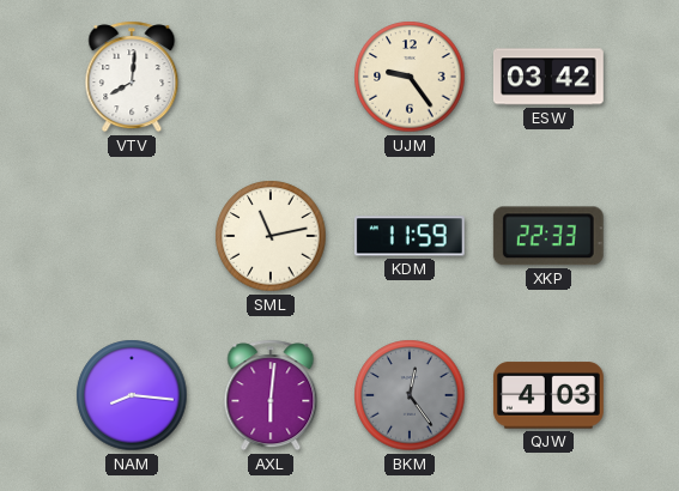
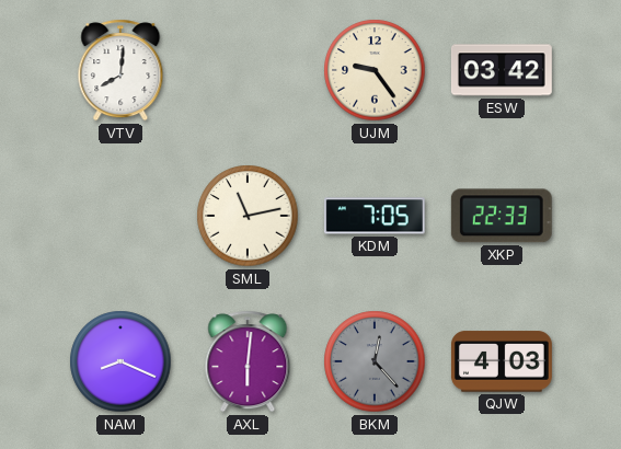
KDM: 11:59 -> 7:05 (375, 216)
NAM: 8:16 -> 8:19 (120, 361)
BKM: 12:24 -> 12:23 (375, 361)
